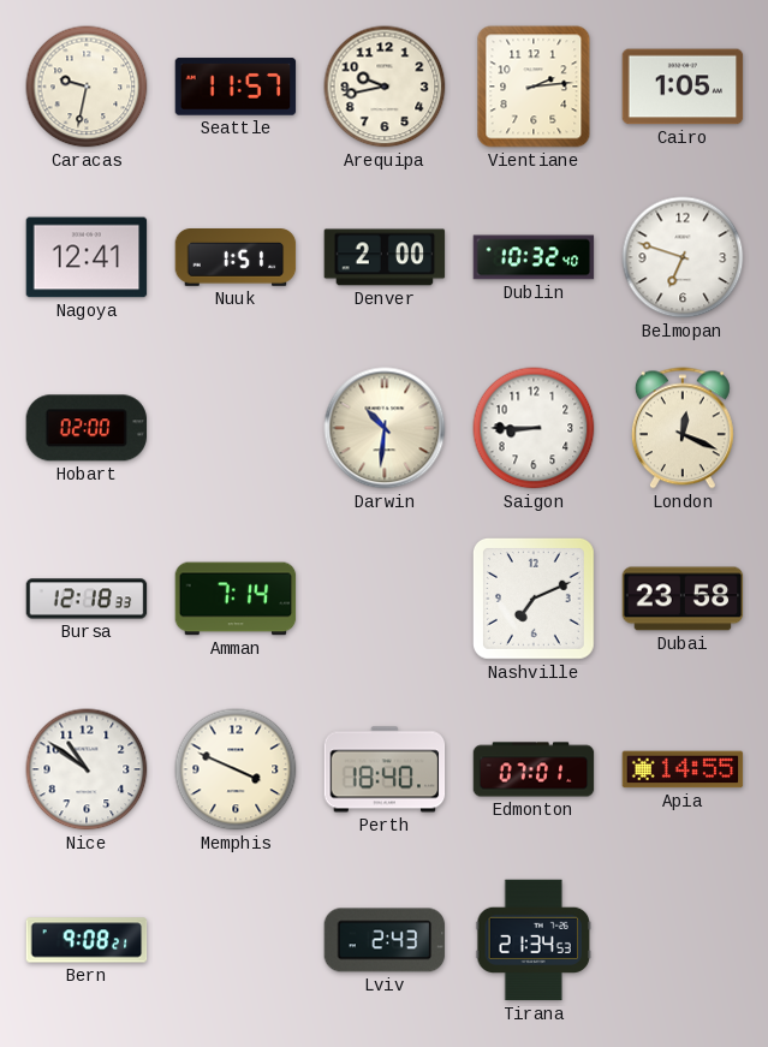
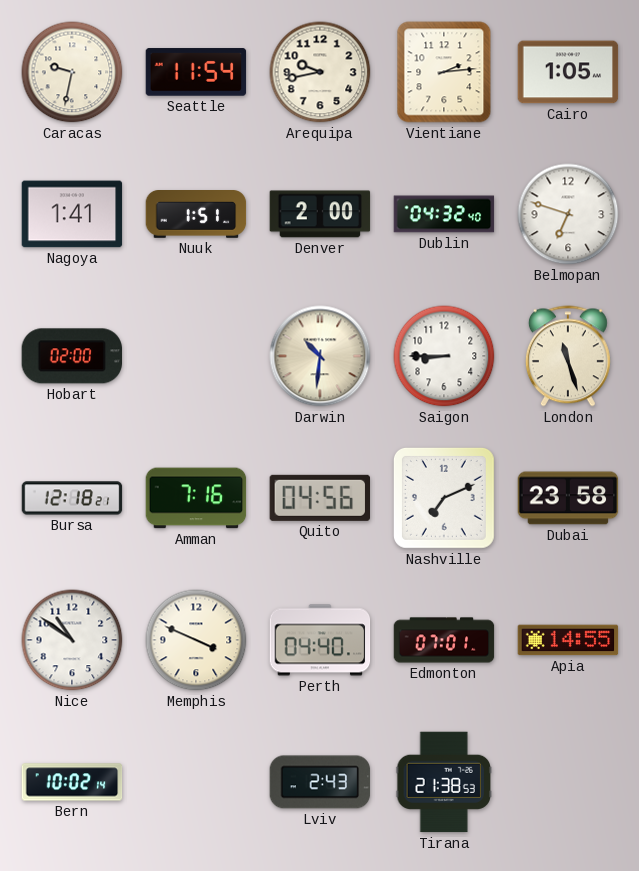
Seattle: 11:57 -> 11:54 (196, 72)
Nagoya: 12:41 -> 1:41 (72, 214)
Dublin: 10:32 -> 04:32 (444, 214)
London: 12:19 -> 11:27 (568, 356)
Bursa: 12:18:33 -> 12:18:21 (72, 498)
Amman: 7:14 -> 7:16 (196, 498)
Quito: none -> 04:56 (319, 498)
Perth: 18:40 -> 04:40 (320, 640)
Bern: 9:08 -> 10:02 (72, 782)
Tirana: 21:34 -> 21:38 (443, 782)
